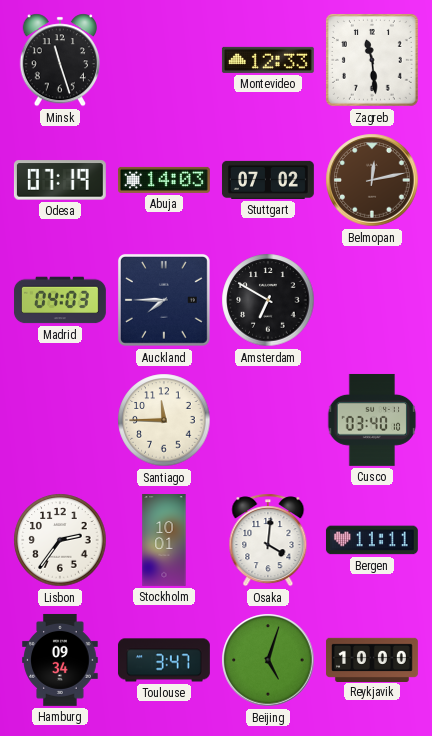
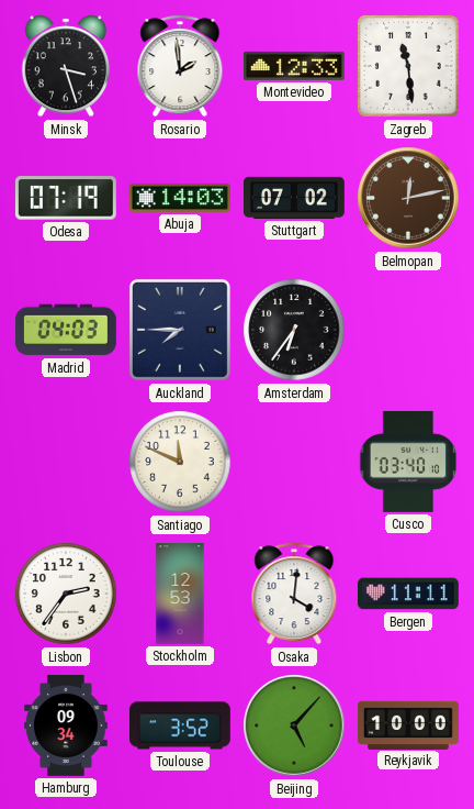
Minsk: 11:27 -> 3:27 (65, 66)
Rosario: none -> 1:59 (180, 66)
Amsterdam: 6:50 -> 6:36 (294, 330)
Santiago: 11:45 -> 11:49 (180, 462)
Stockholm: 10:01 -> 12:53 (180, 595)
Toulouse: 3:47 -> 3:52 (180, 725)
Beijing: 5:03 -> 5:07 (294, 725)
